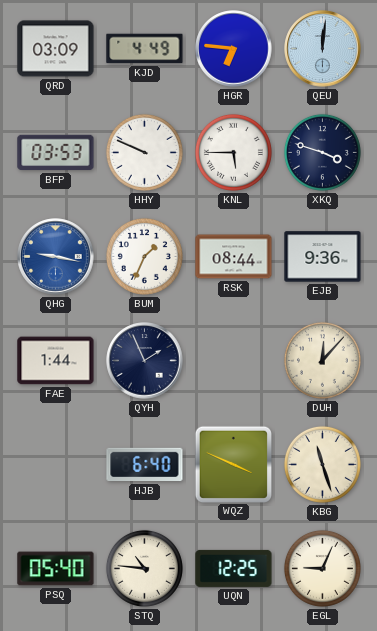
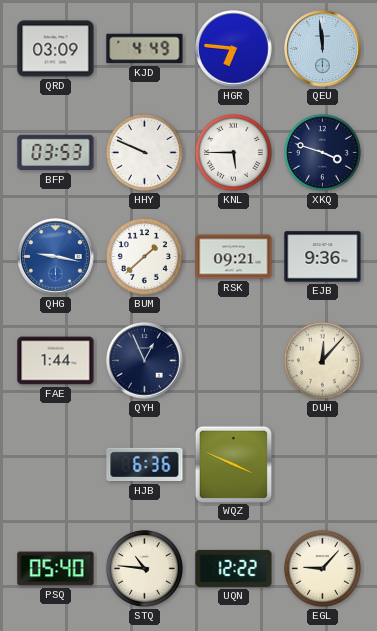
QEU: 12:01 -> 11:59 (323, 49)
BUM: 1:34 -> 1:38 (144, 256)
RSK: 08:44 -> 09:21 (234, 257)
QYH: 1:56 -> 12:56 (145, 361)
HJB: 6:40 -> 6:36 (145, 465)
KBG: 11:27 -> none (322, 464)
UQN: 12:25 -> 12:22 (234, 568)
EGL: 9:04 -> 9:07 (322, 568)
